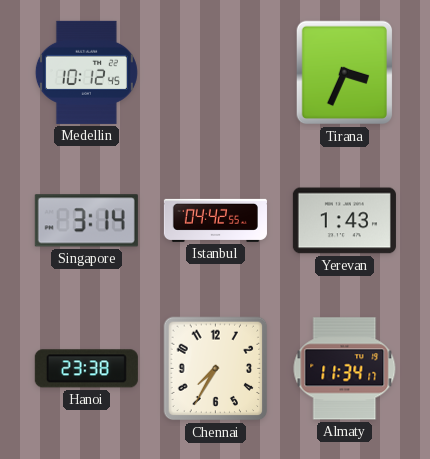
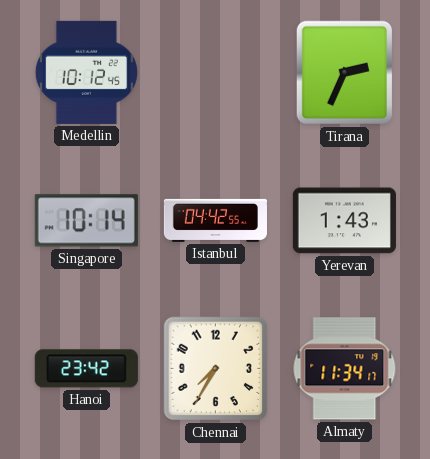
Tirana: 3:34 -> 2:34 (345, 73)
Singapore: 3:14 -> 10:14 (86, 221)
Hanoi: 23:38 -> 23:42 (86, 369)
